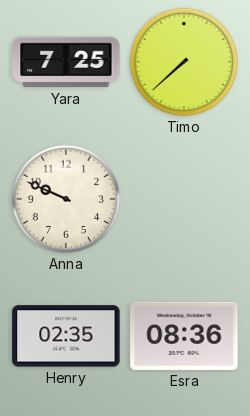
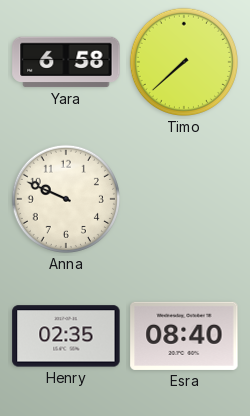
Yara: 7:25 -> 6:58 (66, 62)
Esra: 08:36 -> 08:40 (184, 336)
